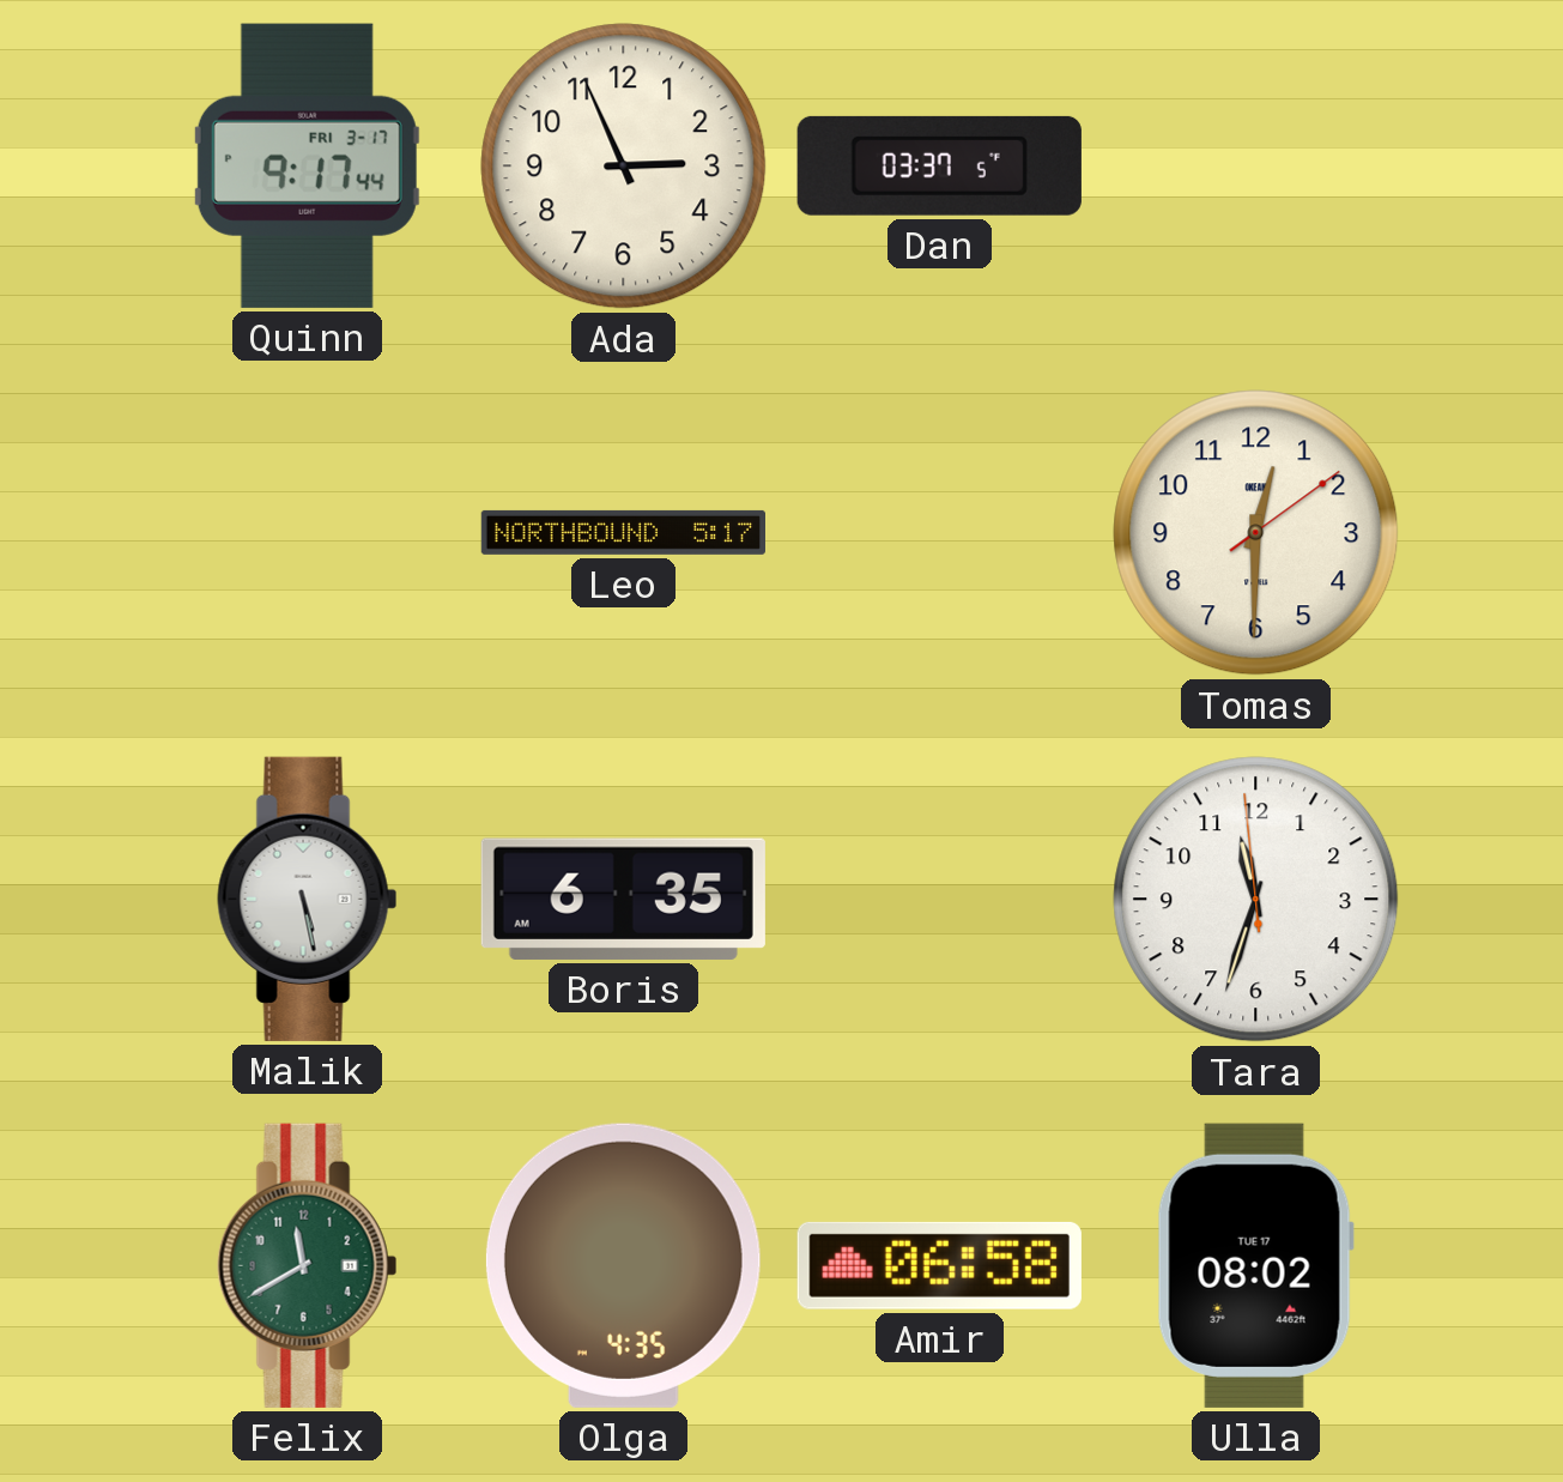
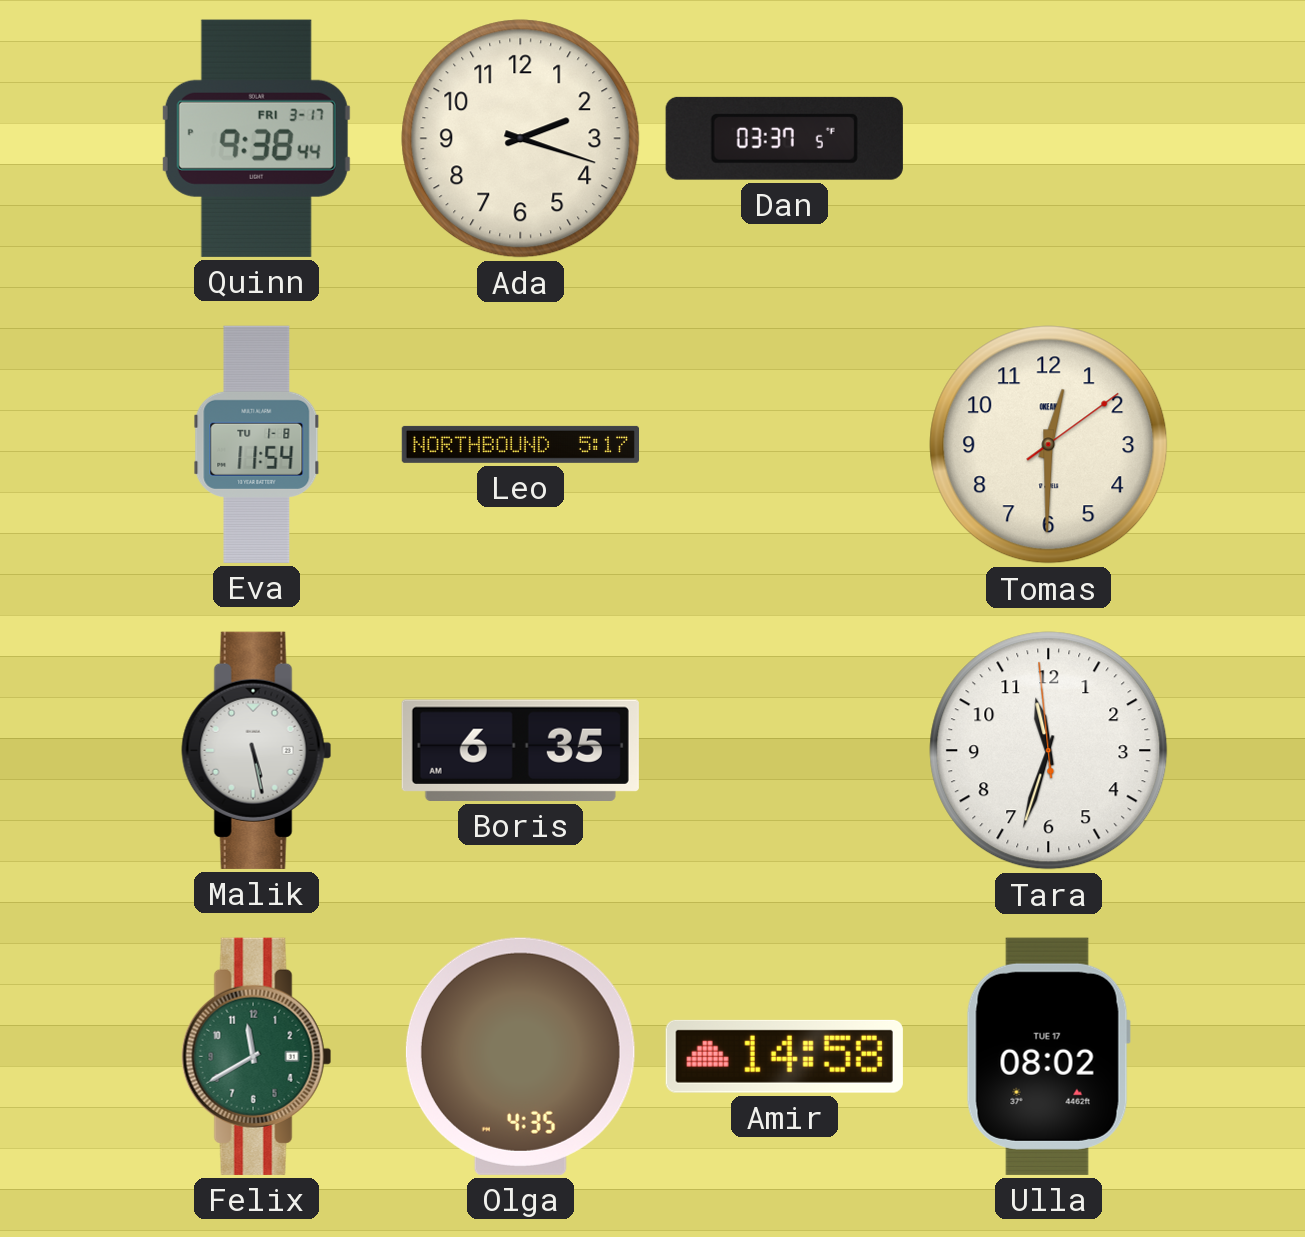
Quinn: 9:17 -> 9:38 (256, 138)
Ada: 2:56 -> 2:18 (521, 139)
Eva: none -> 11:54 (257, 444)
Amir: 06:58 -> 14:58 (784, 1056)
